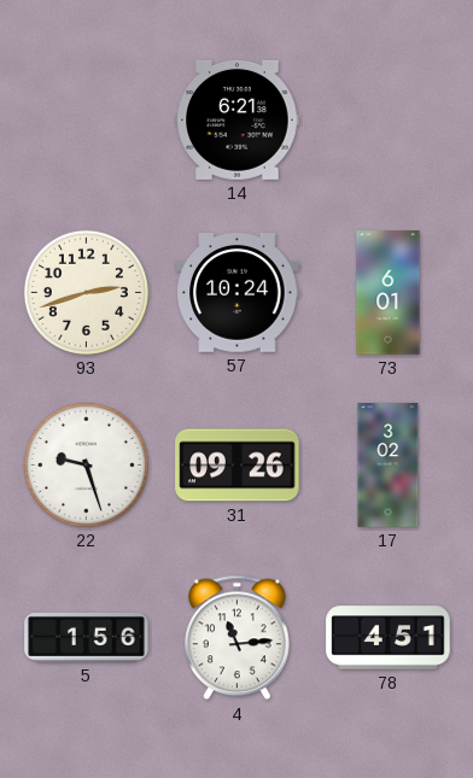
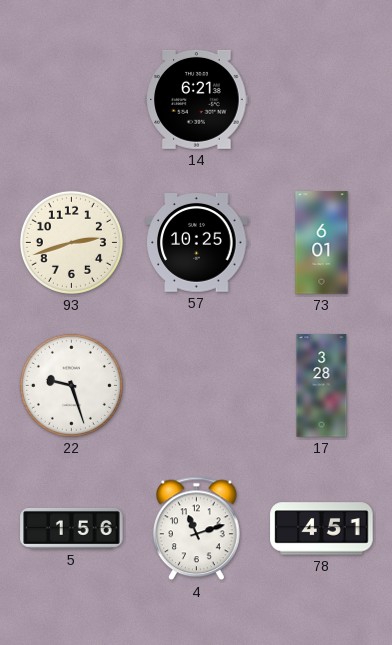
57: 10:24 -> 10:25 (197, 243)
31: 09:26 -> none (238, 466)
17: 3:02 -> 3:28 (322, 386)
4: 11:14 -> 11:12 (196, 529)
